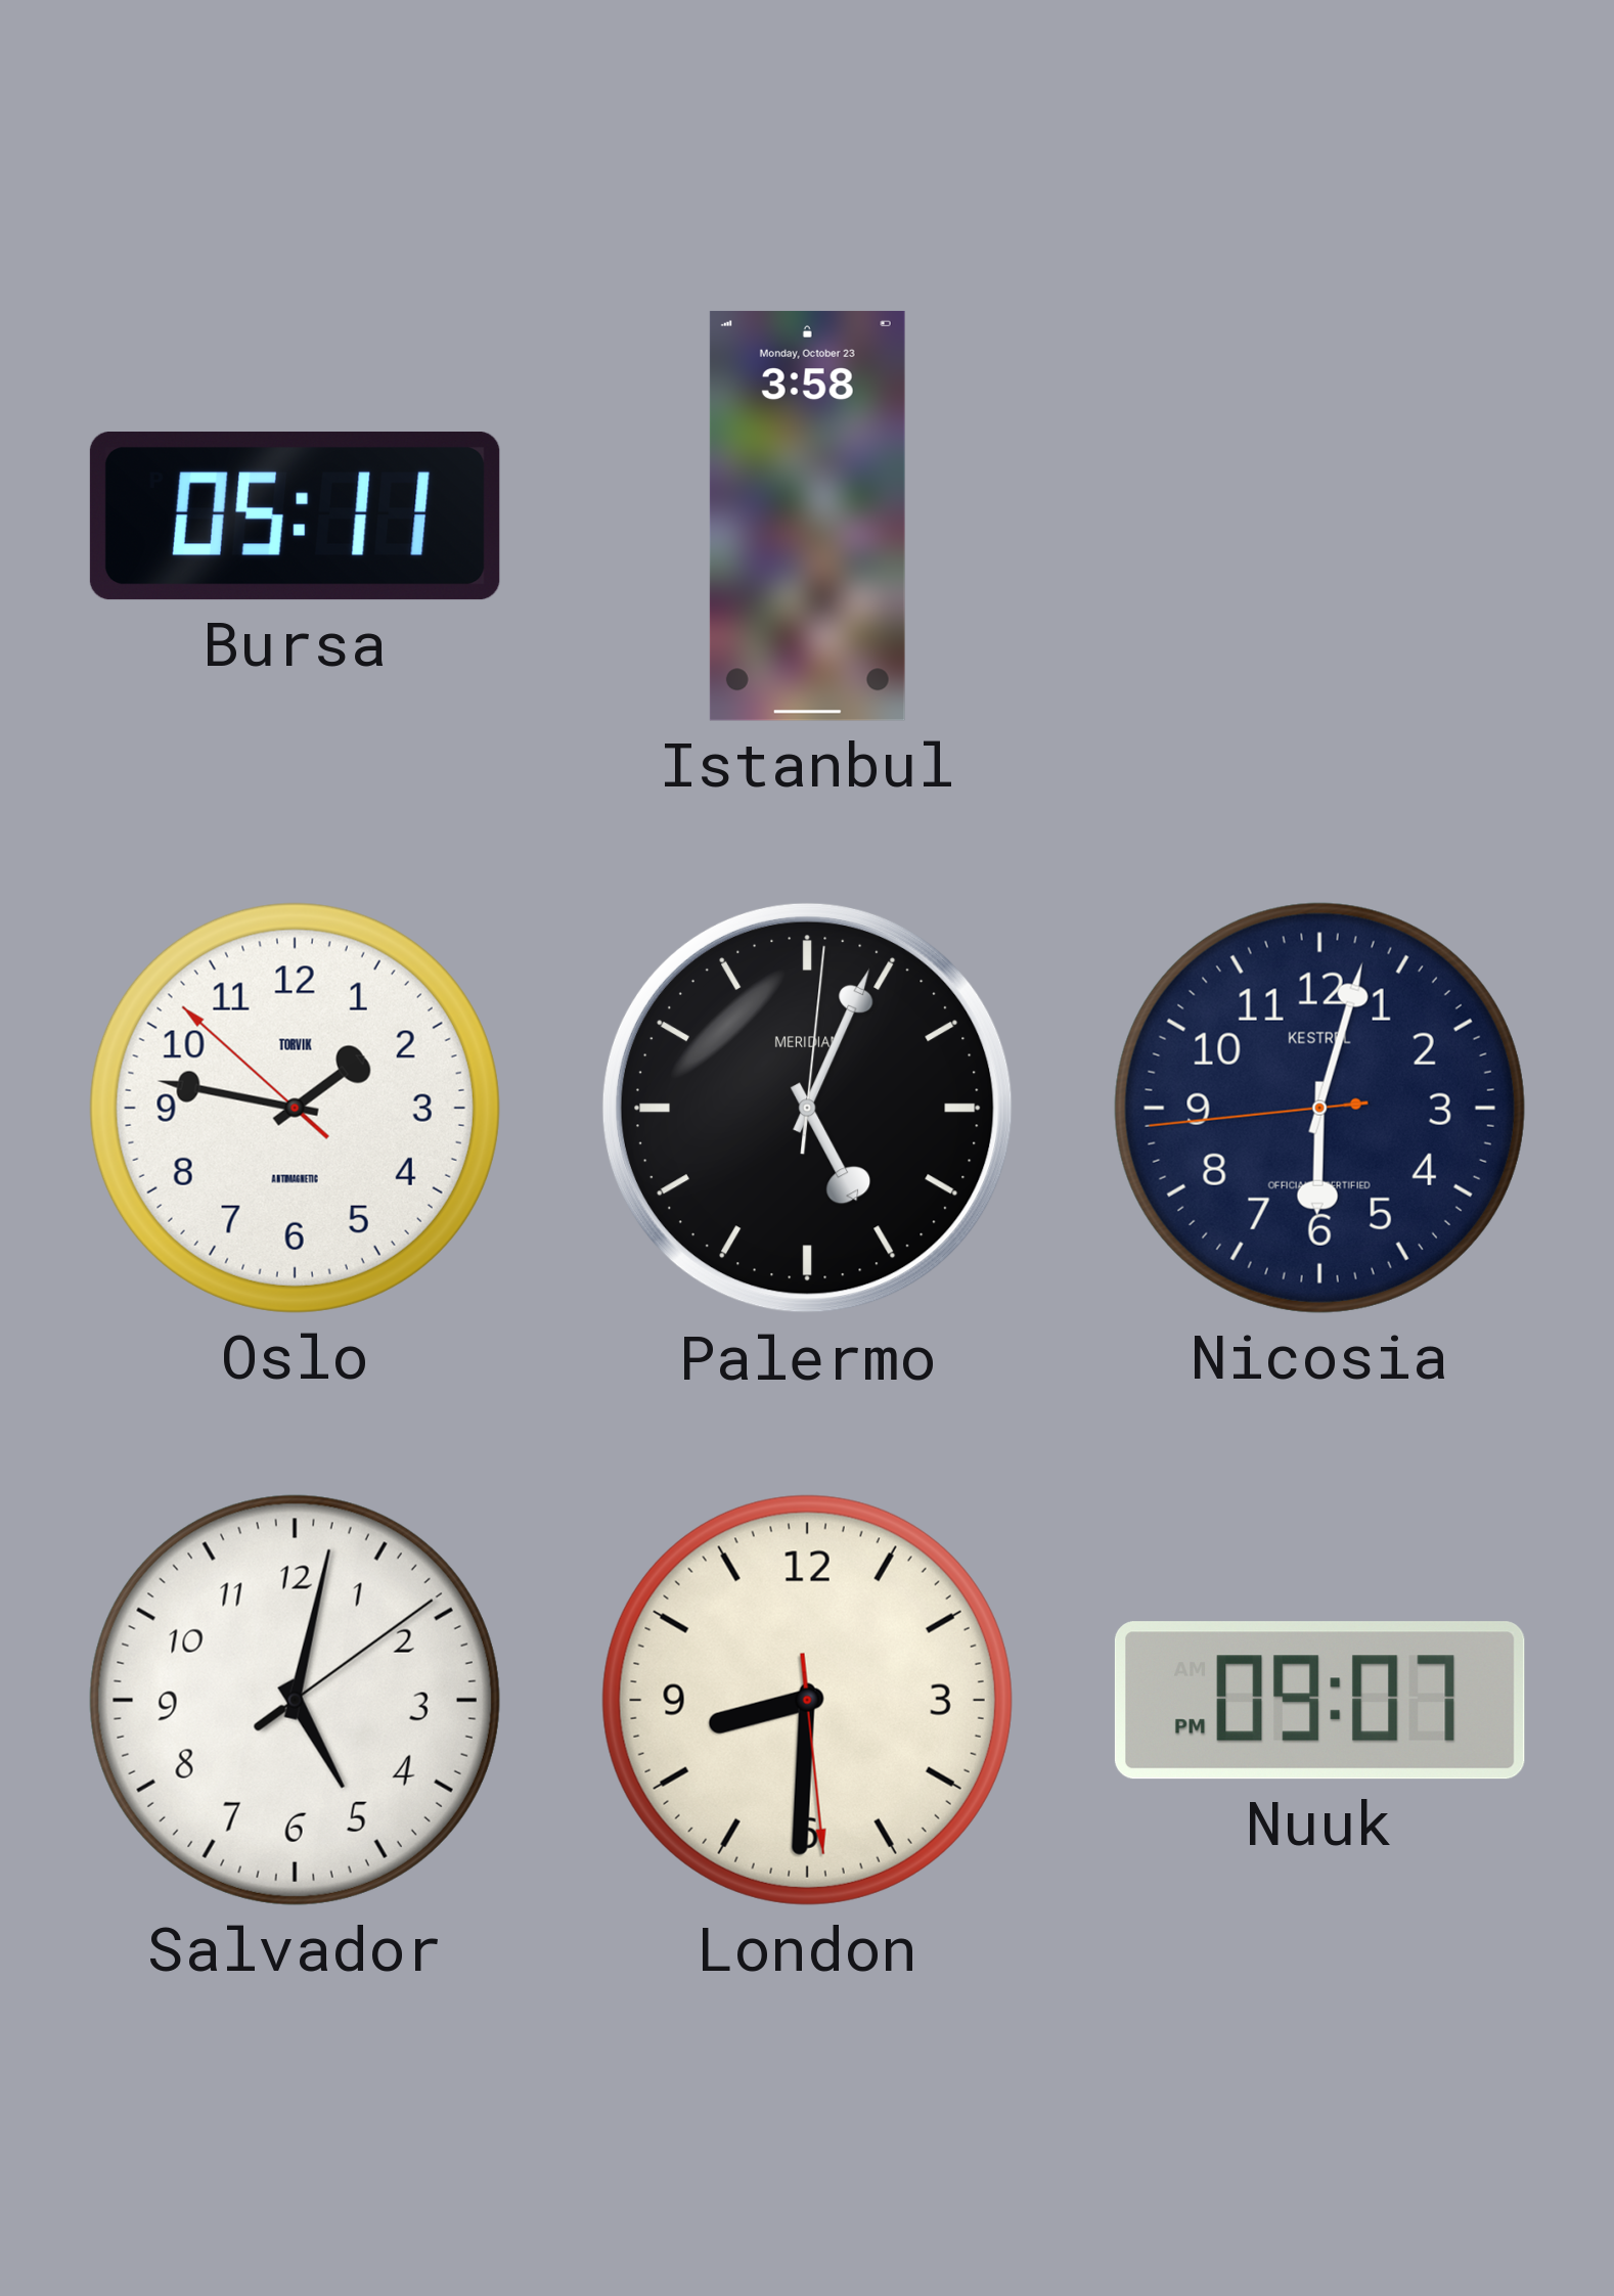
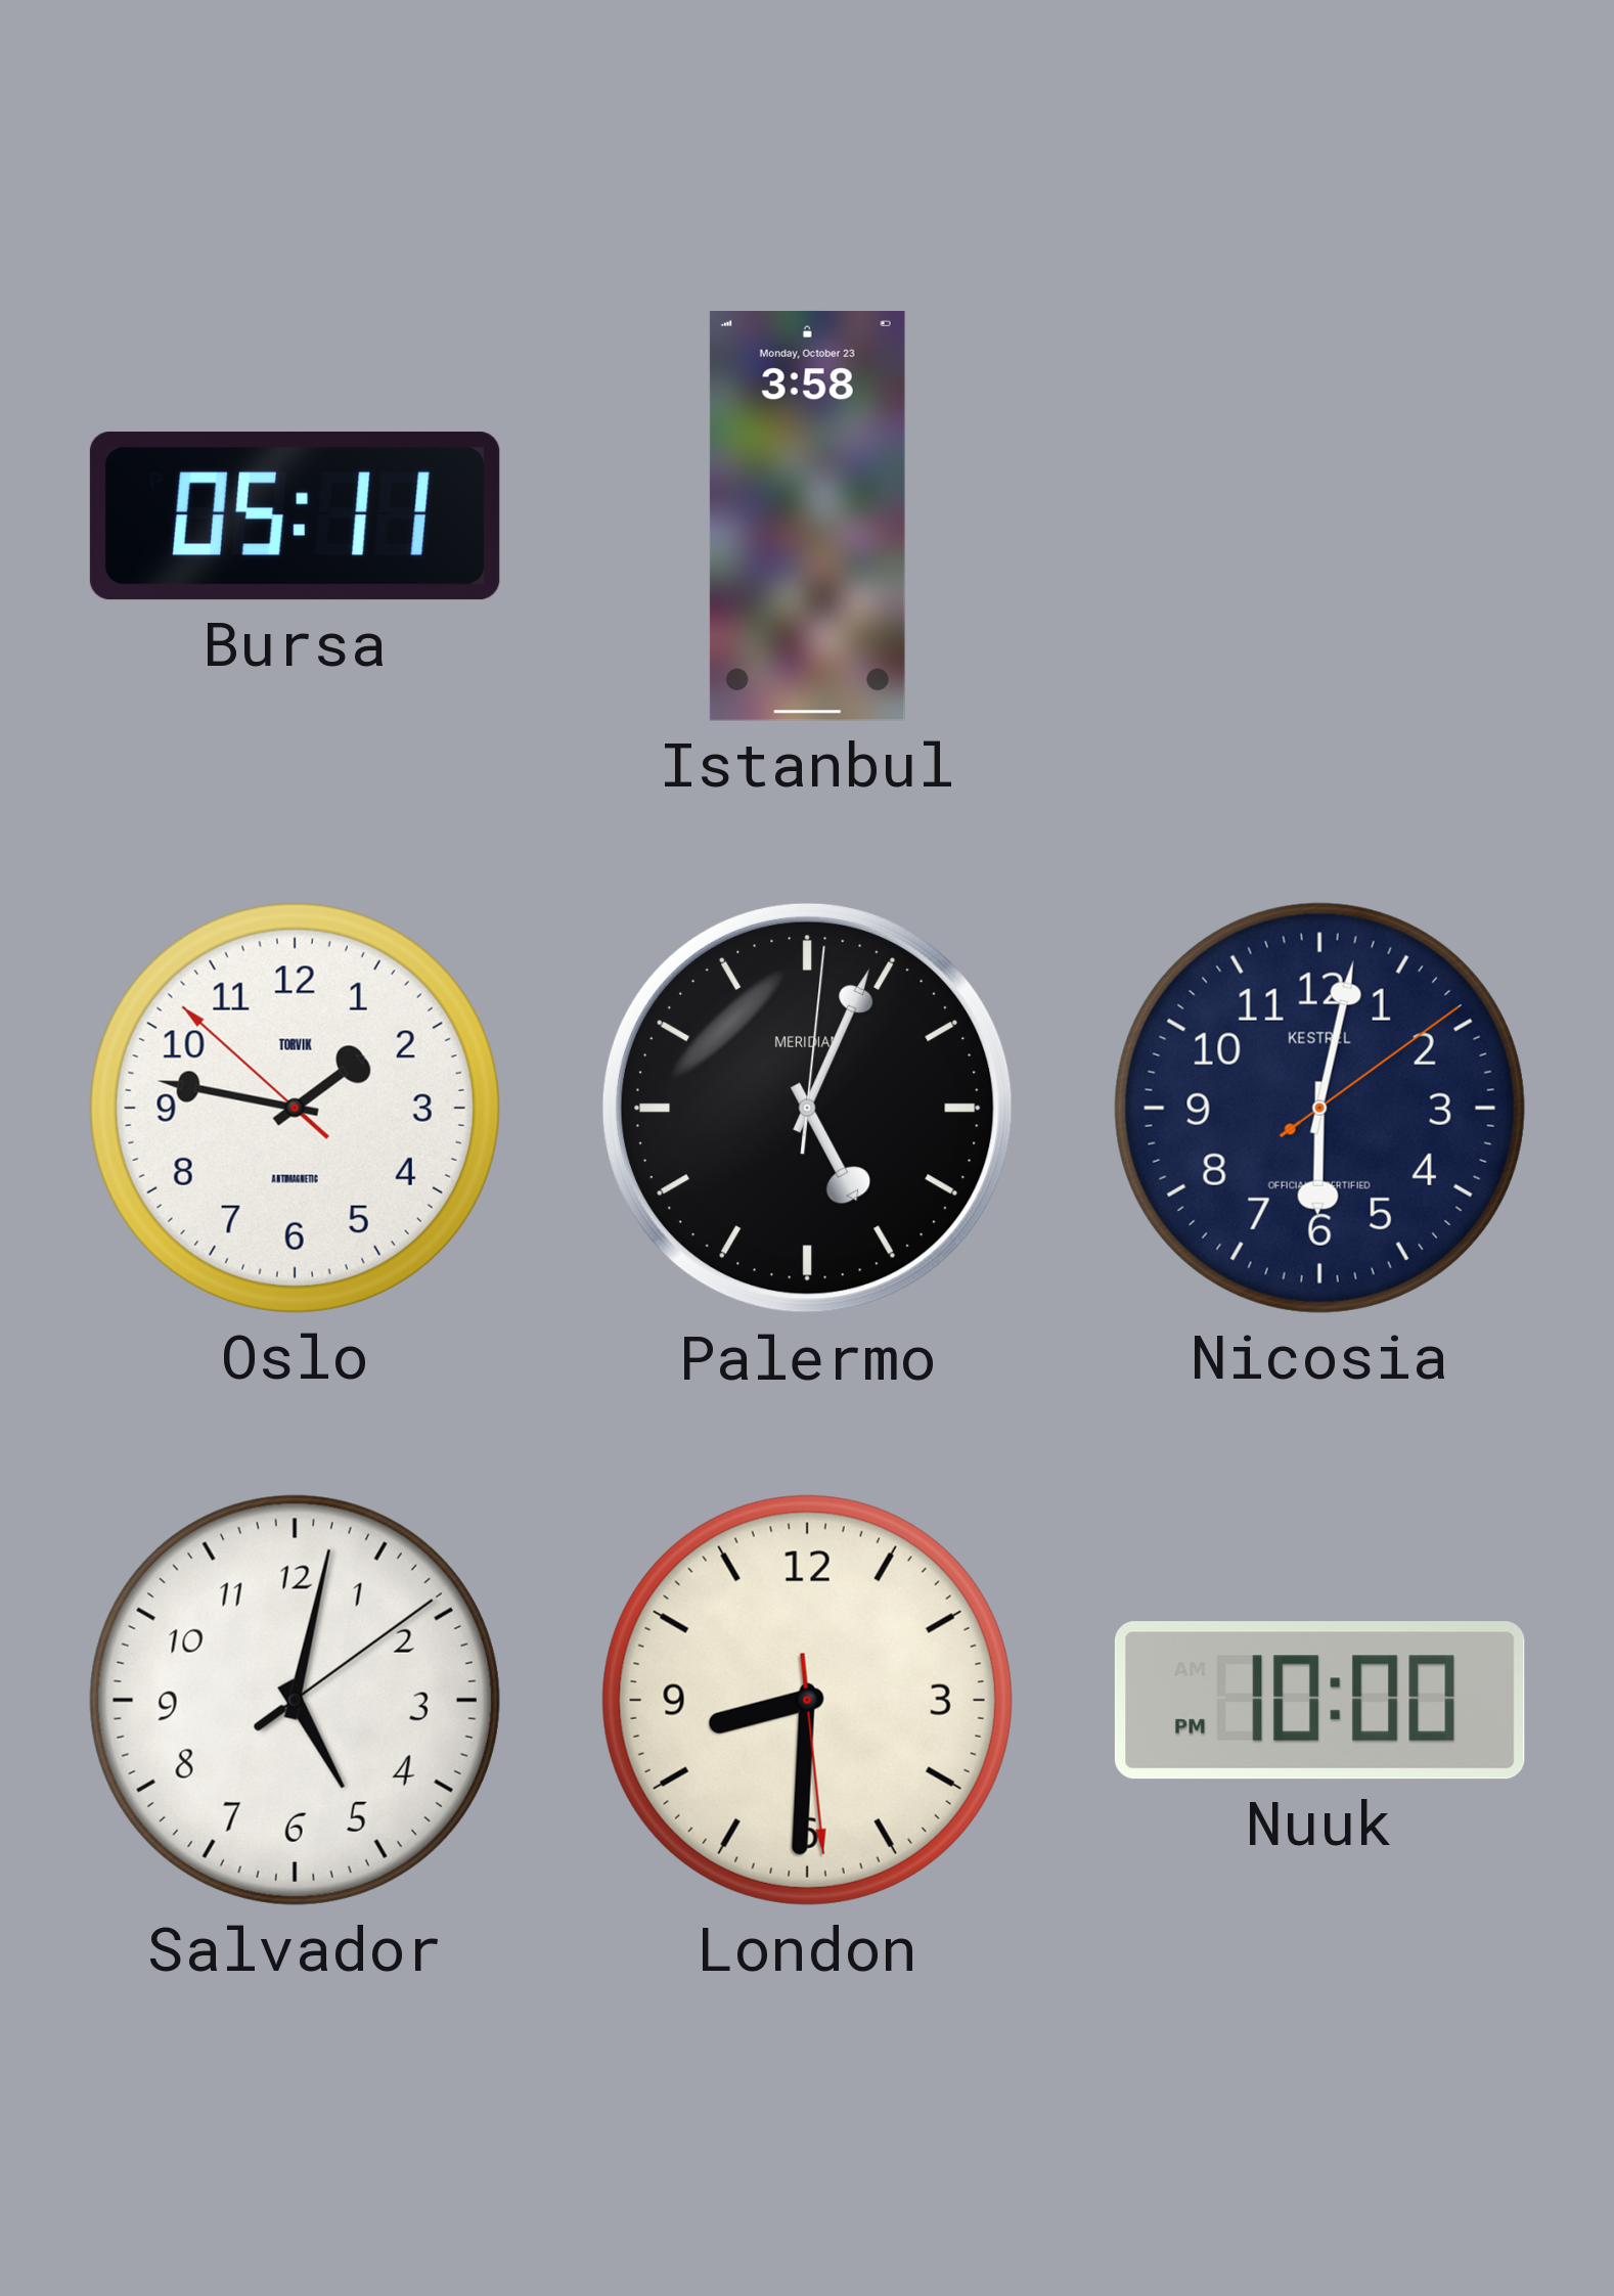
Nicosia: 6:02:44 -> 6:02:09 (1319, 1108)
Nuuk: 09:07 -> 10:00 (1319, 1701)
